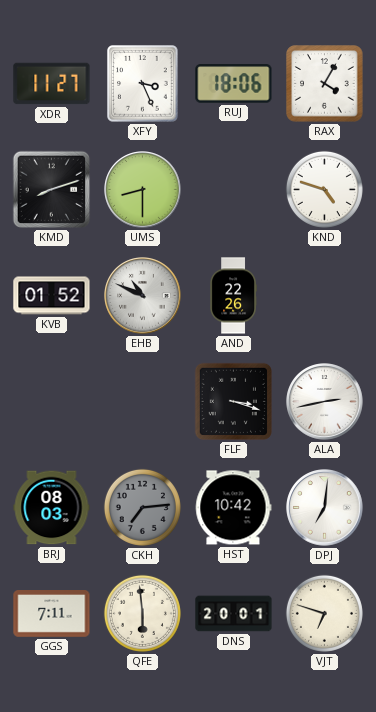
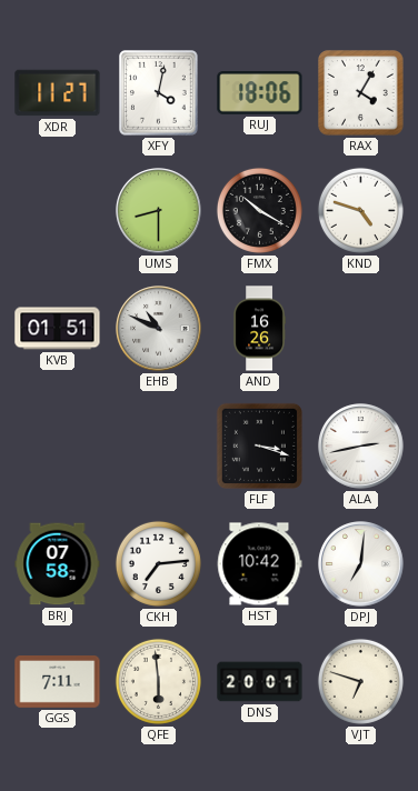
XFY: 3:26 -> 4:02 (159, 93)
KMD: 8:12 -> none (52, 190)
FMX: none -> 10:20 (259, 210)
KVB: 01:52 -> 01:51 (58, 329)
AND: 22:26 -> 16:26 (259, 329)
BRJ: 08:03 -> 07:58 (58, 564)
CKH dial: grey -> white (158, 563)
